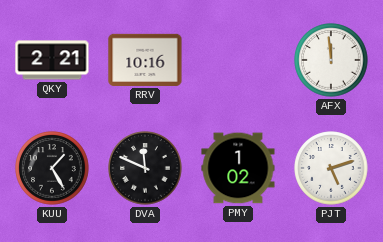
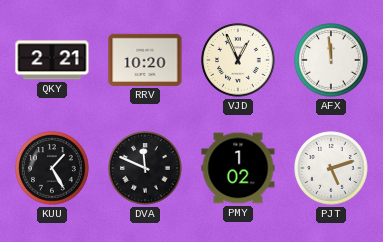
RRV: 10:16 -> 10:20 (145, 60)
VJD: none -> 12:56 (238, 60)
